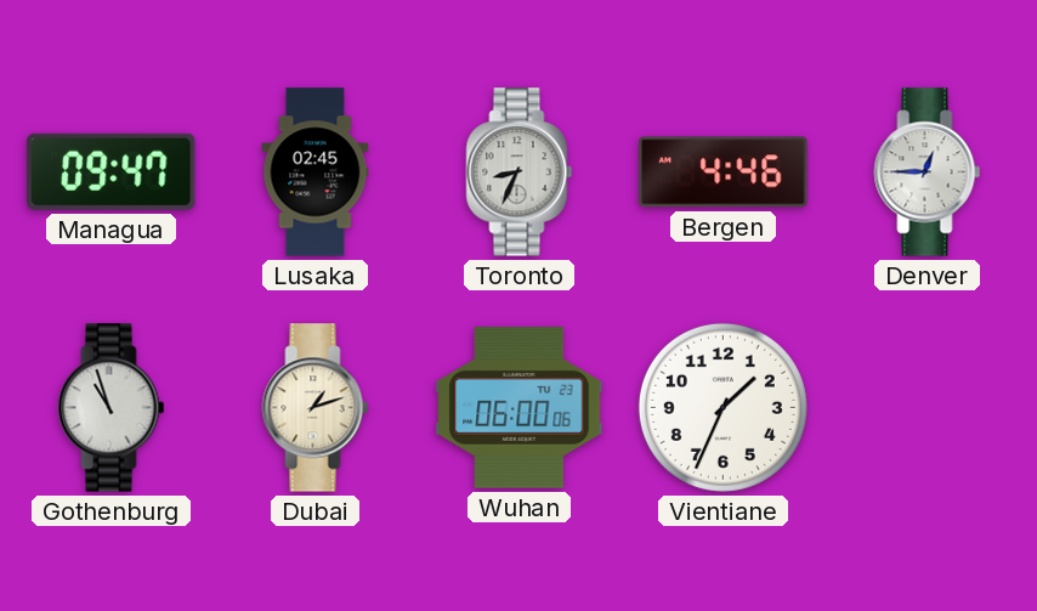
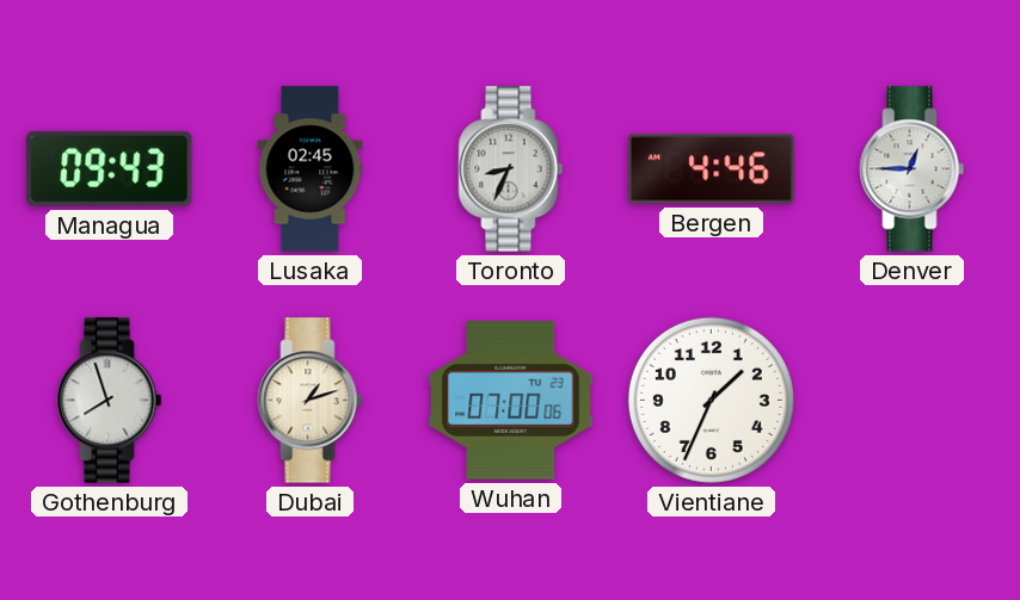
Managua: 09:47 -> 09:43 (110, 168)
Gothenburg: 10:57 -> 7:57 (110, 401)
Wuhan: 06:00 -> 07:00 (511, 401)
